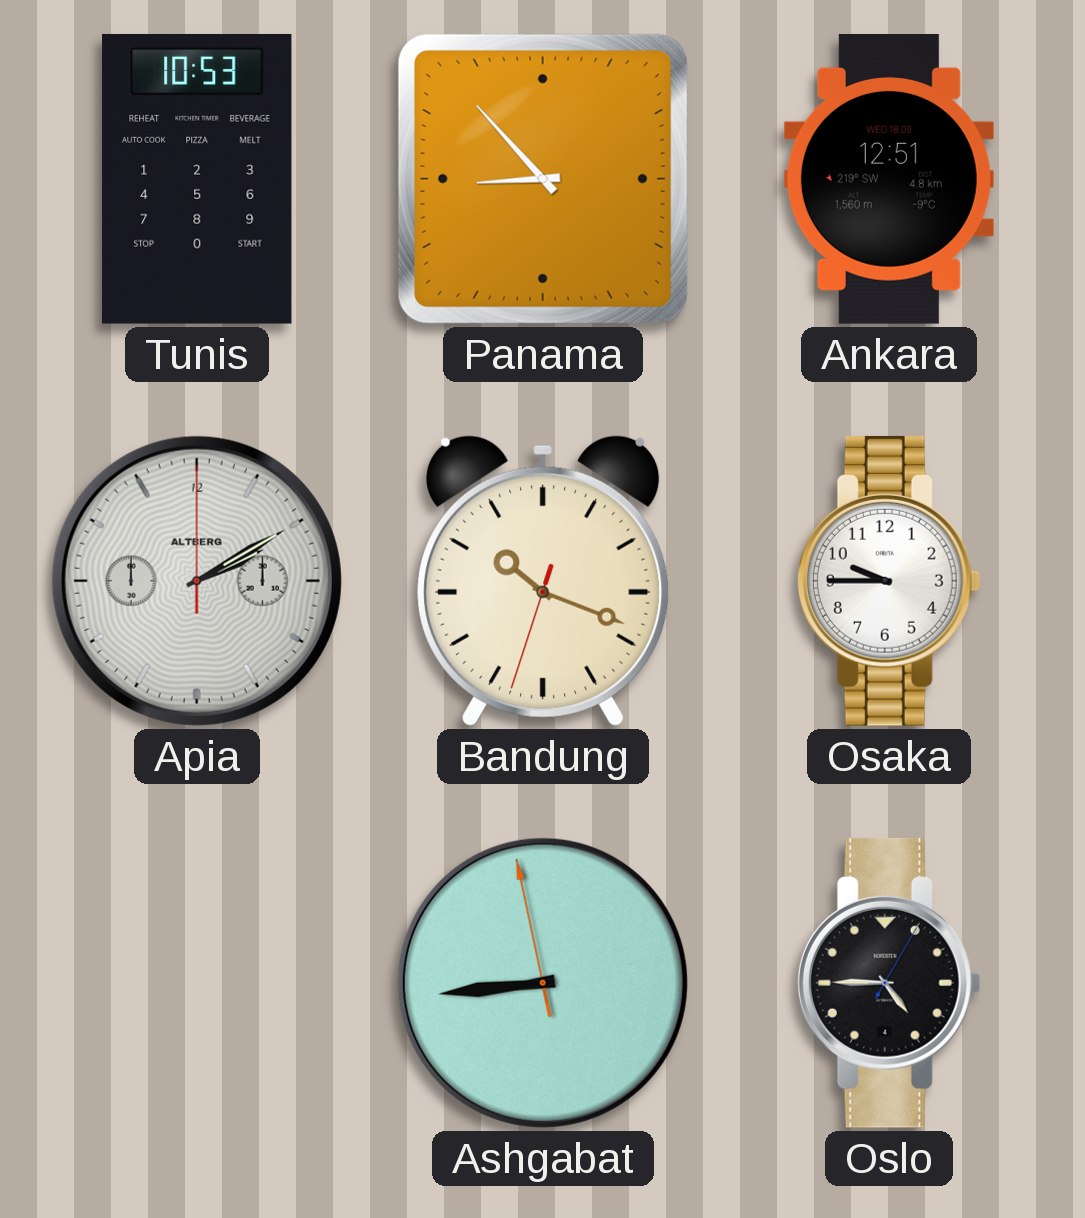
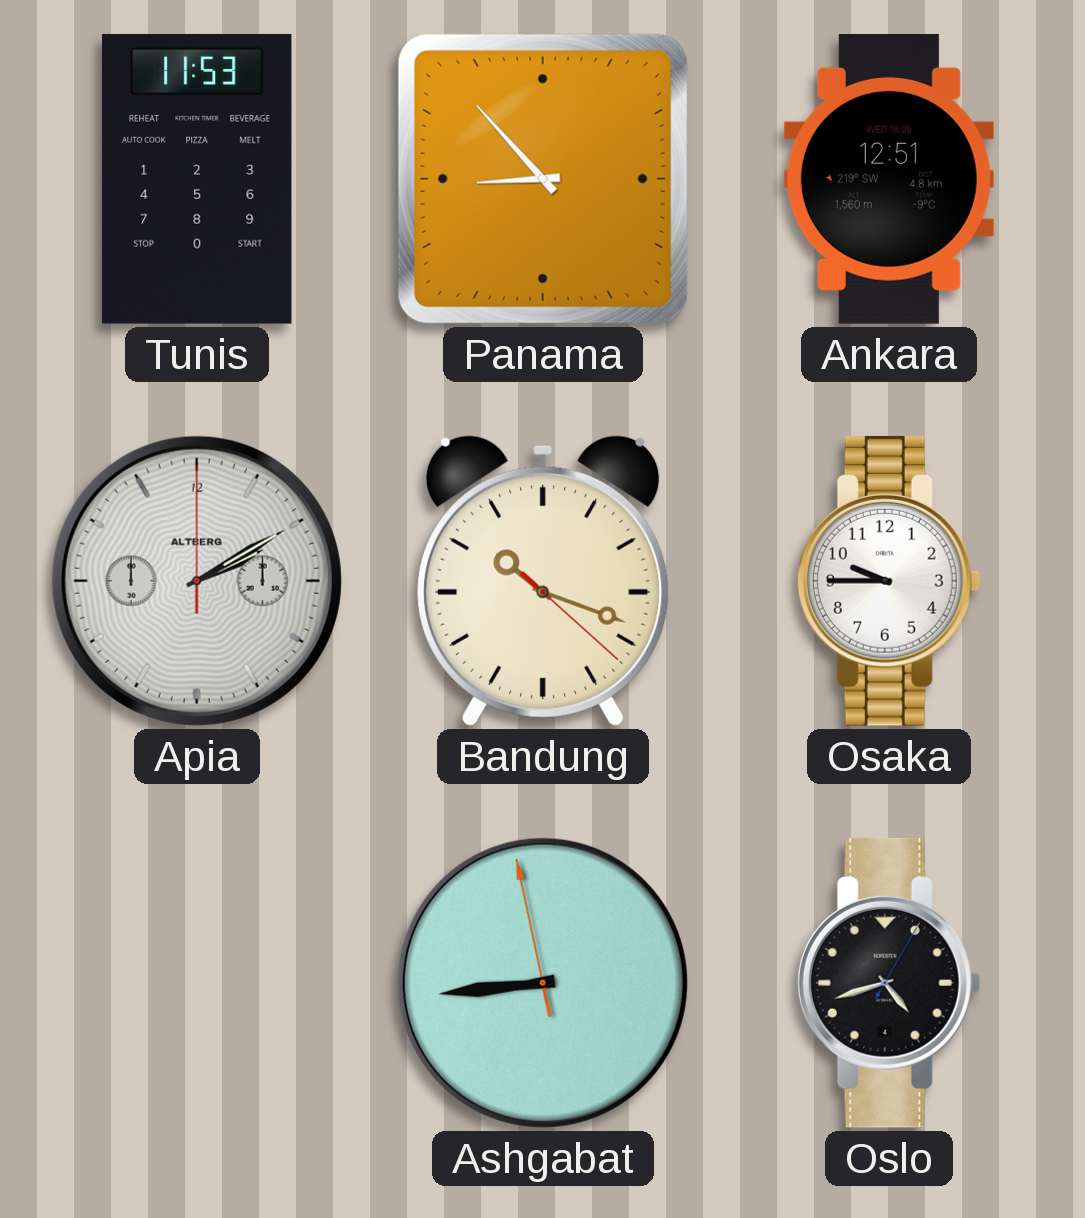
Tunis: 10:53 -> 11:53 (197, 179)
Bandung: 10:18:33 -> 10:18:22 (543, 581)
Oslo: 4:45 -> 4:42 (889, 983)
